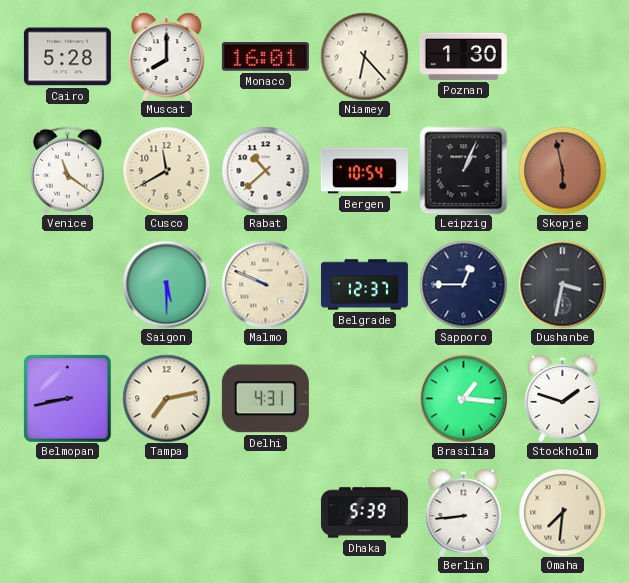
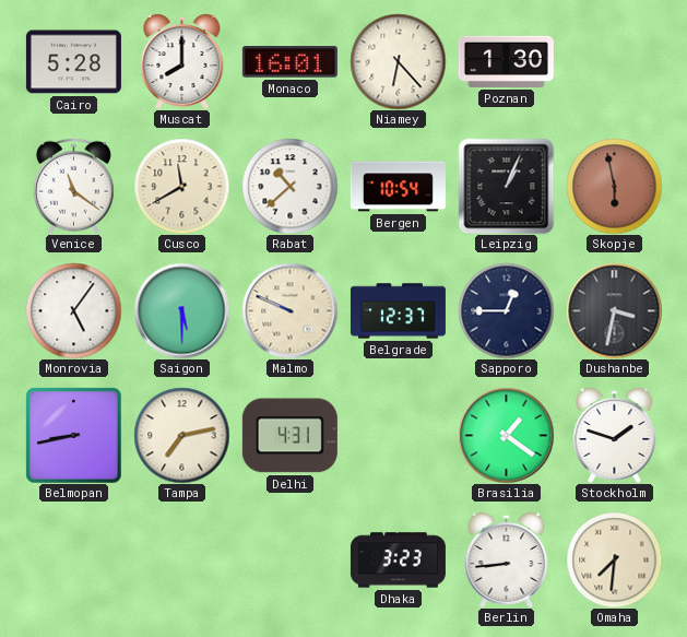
Monrovia: none -> 5:06 (73, 310)
Brasilia: 1:16 -> 1:21 (506, 435)
Dhaka: 5:39 -> 3:23 (398, 561)
